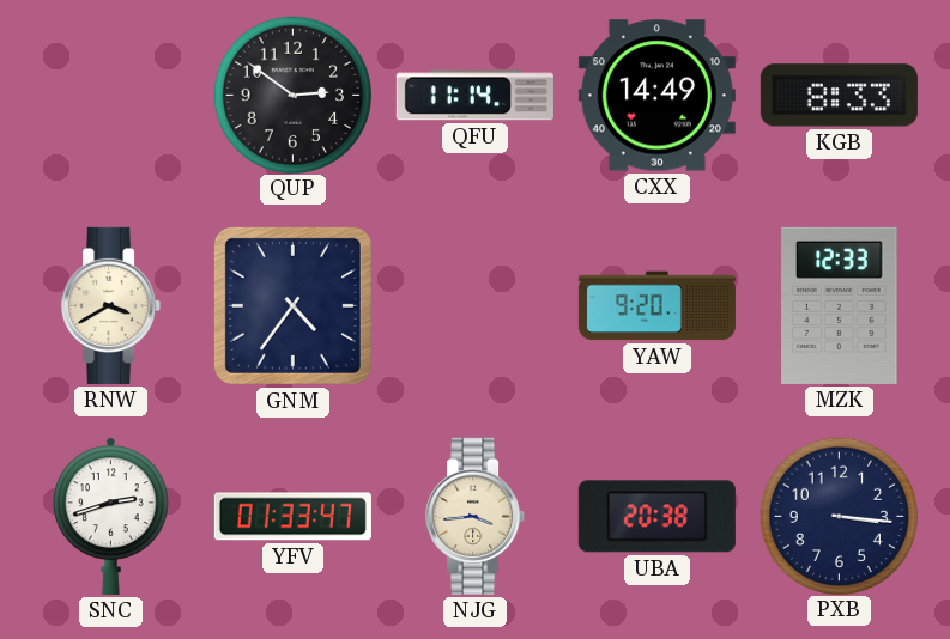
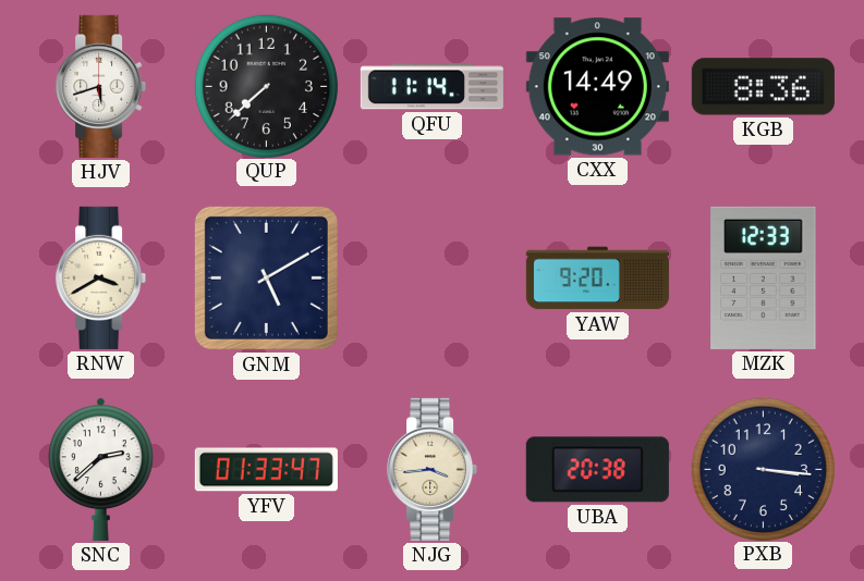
HJV: none -> 5:42 (101, 86)
QUP: 2:51 -> 7:38 (266, 86)
KGB: 8:33 -> 8:36 (763, 87)
GNM: 4:36 -> 5:10 (266, 277)
SNC: 2:42 -> 2:38 (101, 469)
